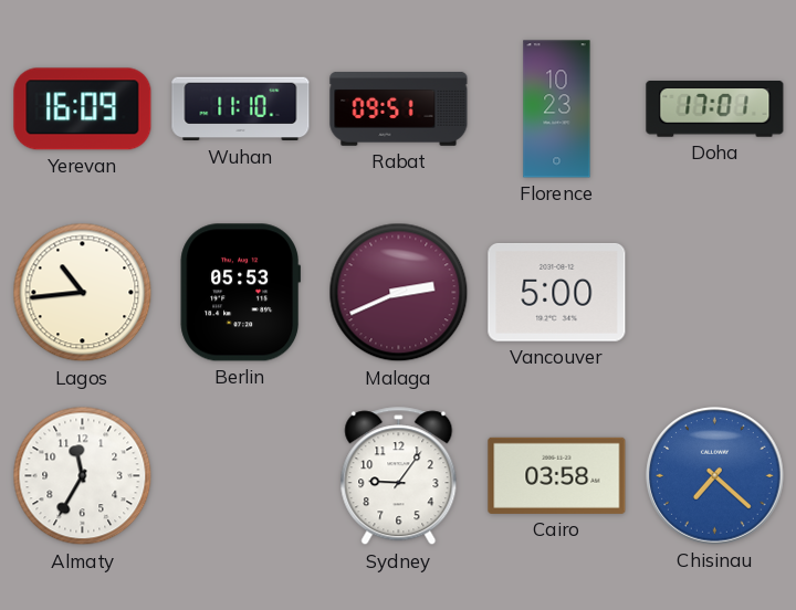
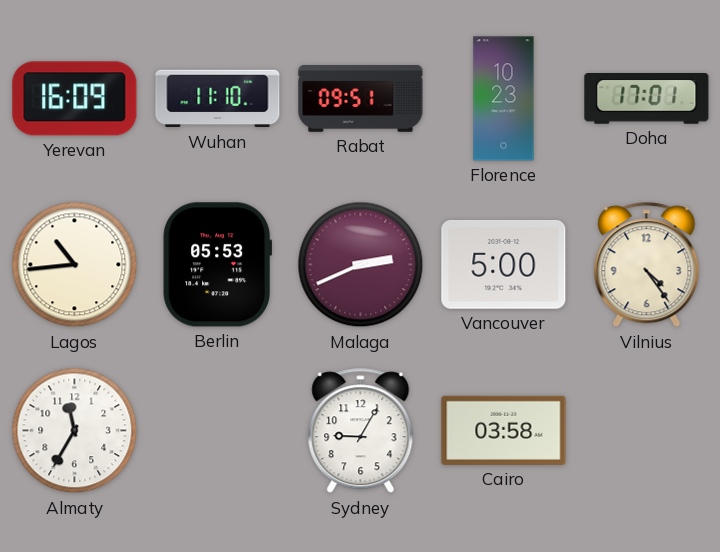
Vilnius: none -> 4:24 (647, 265)
Sydney: 9:06 -> 9:05 (361, 431)
Chisinau: 7:22 -> none (715, 476)
